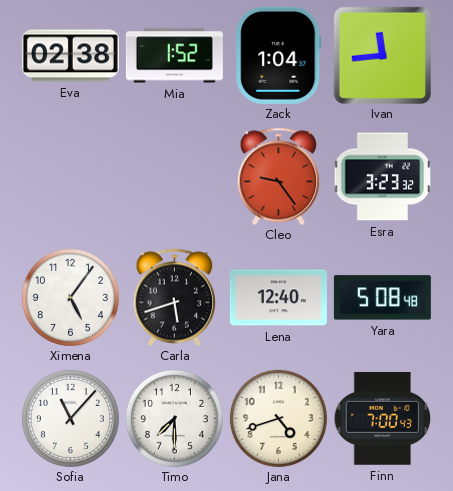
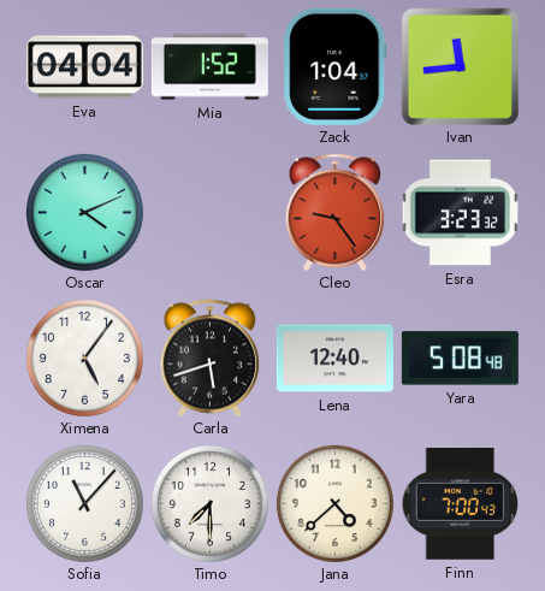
Eva: 02:38 -> 04:04 (84, 67)
Oscar: none -> 4:11 (84, 212)
Jana: 4:42 -> 4:38 (334, 503)
